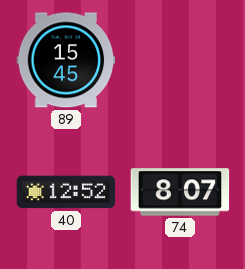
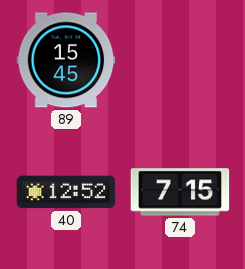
74: 8:07 -> 7:15 (180, 192)
